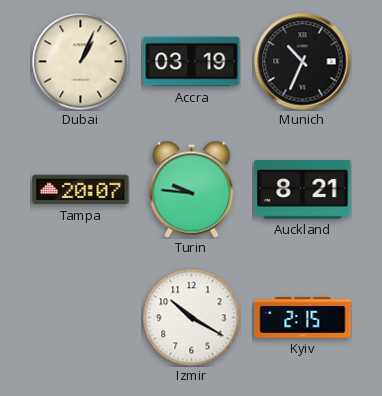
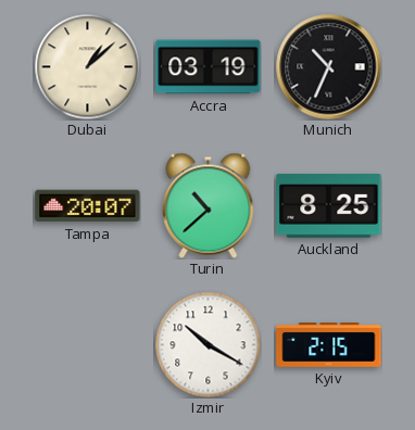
Dubai: 1:04 -> 1:08 (87, 66)
Turin: 9:46 -> 10:38 (209, 205)
Auckland: 8:21 -> 8:25 (329, 206)
